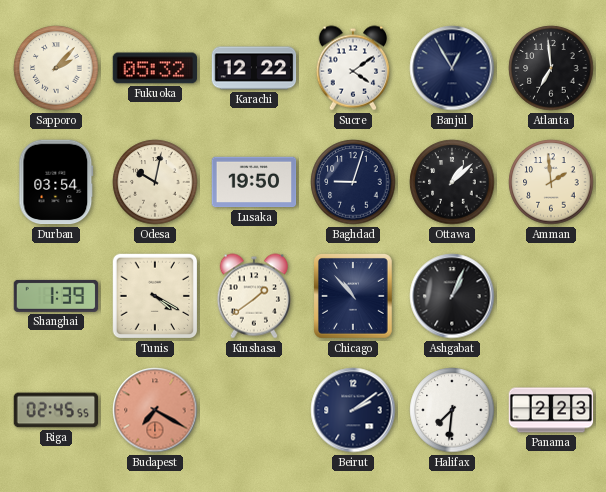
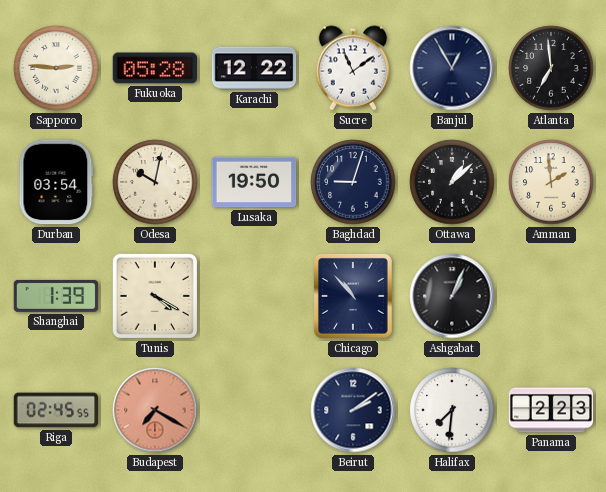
Sapporo: 2:07 -> 2:46 (56, 68)
Fukuoka: 05:32 -> 05:28 (155, 68)
Sucre: 4:09 -> 11:09 (353, 68)
Kinshasa: 1:39 -> none (254, 296)
